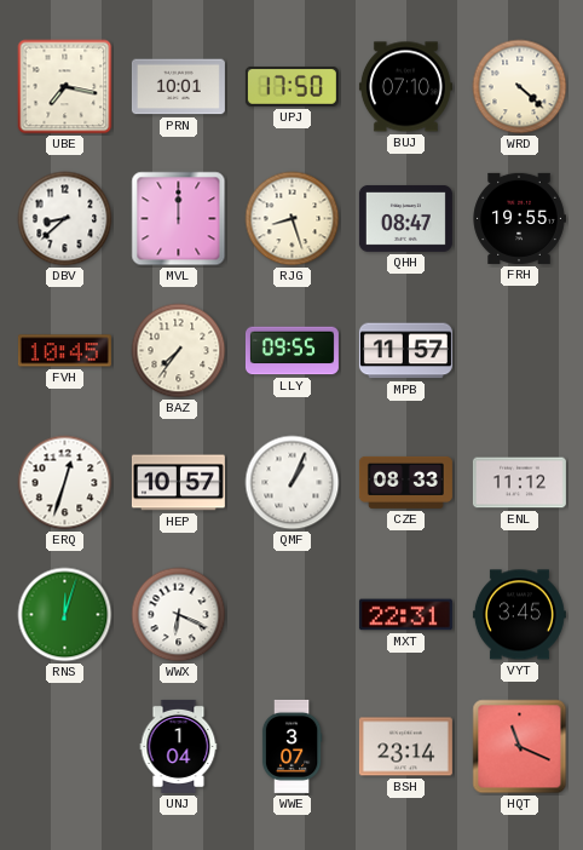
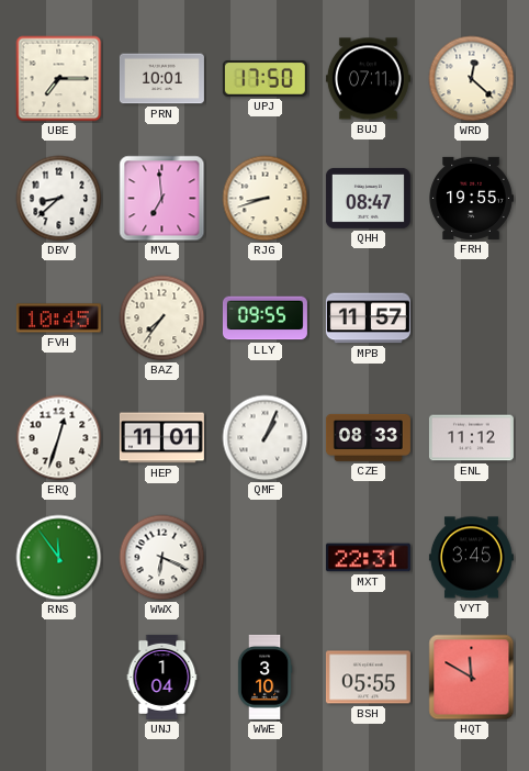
UBE: 7:17 -> 7:15 (59, 79)
BUJ: 07:10 -> 07:11 (368, 79)
WRD: 4:22 -> 12:22 (472, 79)
MVL: 12:00 -> 6:59 (162, 199)
RJG: 8:27 -> 8:42 (266, 199)
HEP: 10:57 -> 11:01 (161, 438)
RNS: 12:03 -> 11:54 (59, 558)
WWE: 3:07 -> 3:10 (264, 677)
BSH: 23:14 -> 05:55 (368, 678)
HQT: 11:19 -> 11:50 (472, 678)
